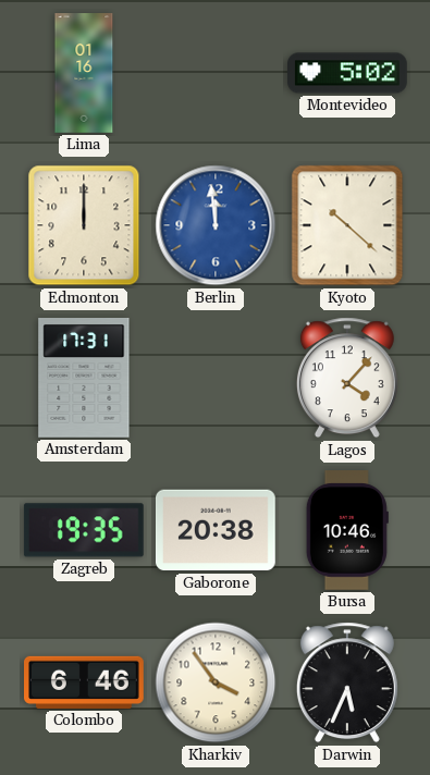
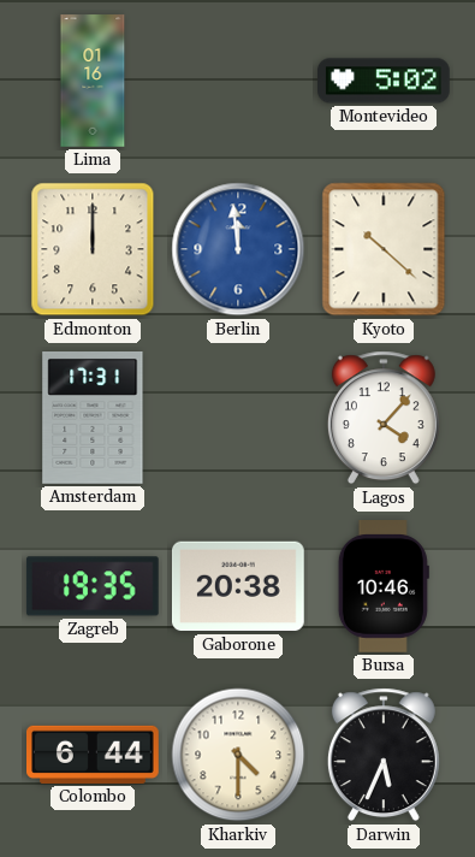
Colombo: 6:46 -> 6:44 (94, 755)
Kharkiv: 3:54 -> 4:30 (238, 755)
